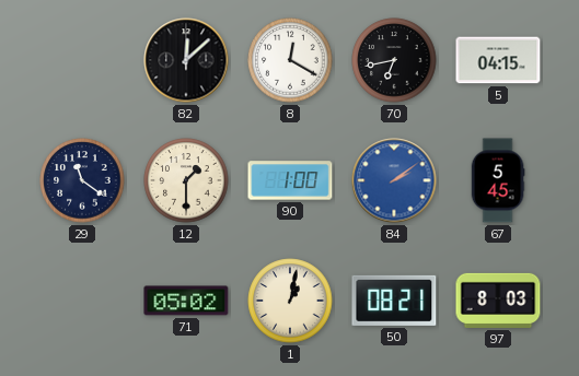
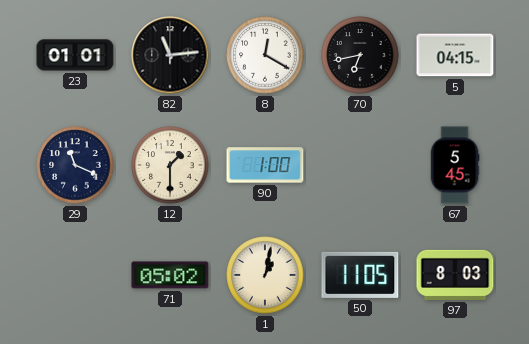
23: none -> 01:01 (75, 55)
82: 12:08 -> 11:14 (170, 55)
29: 11:21 -> 11:19 (75, 165)
84: 2:09 -> none (394, 180)
50: 08:21 -> 11:05 (360, 275)
